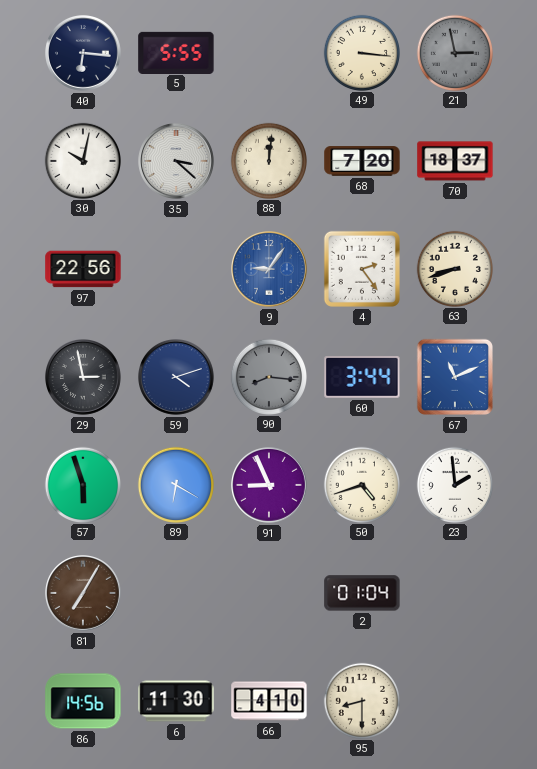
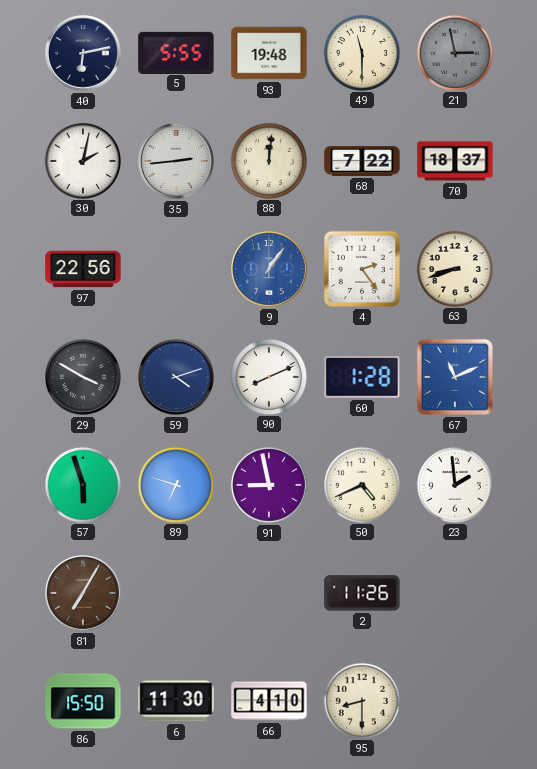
40: 6:16 -> 6:13 (84, 54)
93: none -> 19:48 (269, 53)
49: 3:16 -> 11:30 (361, 52)
30: 10:02 -> 2:02 (82, 160)
35: 3:22 -> 2:44 (177, 162)
68: 7:20 -> 7:22 (362, 161)
9: 9:06 -> 1:06 (270, 270)
29: 2:58 -> 3:50 (84, 378)
90: 8:16 -> 8:11 (268, 376)
90 dial: grey -> white (268, 376)
60: 3:44 -> 1:28 (362, 378)
89: 6:20 -> 6:48 (175, 484)
91: 8:56 -> 8:58 (270, 486)
50: 4:42 -> 4:41 (361, 484)
2: 01:04 -> 11:26 (362, 593)
86: 14:56 -> 15:50 (83, 701)
